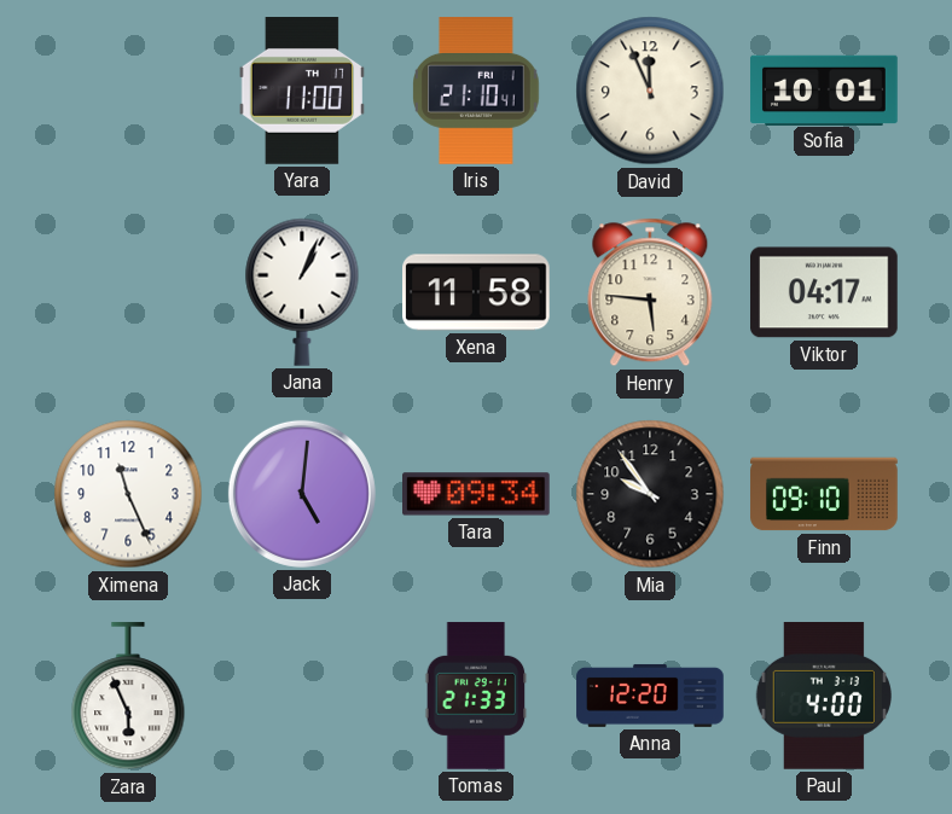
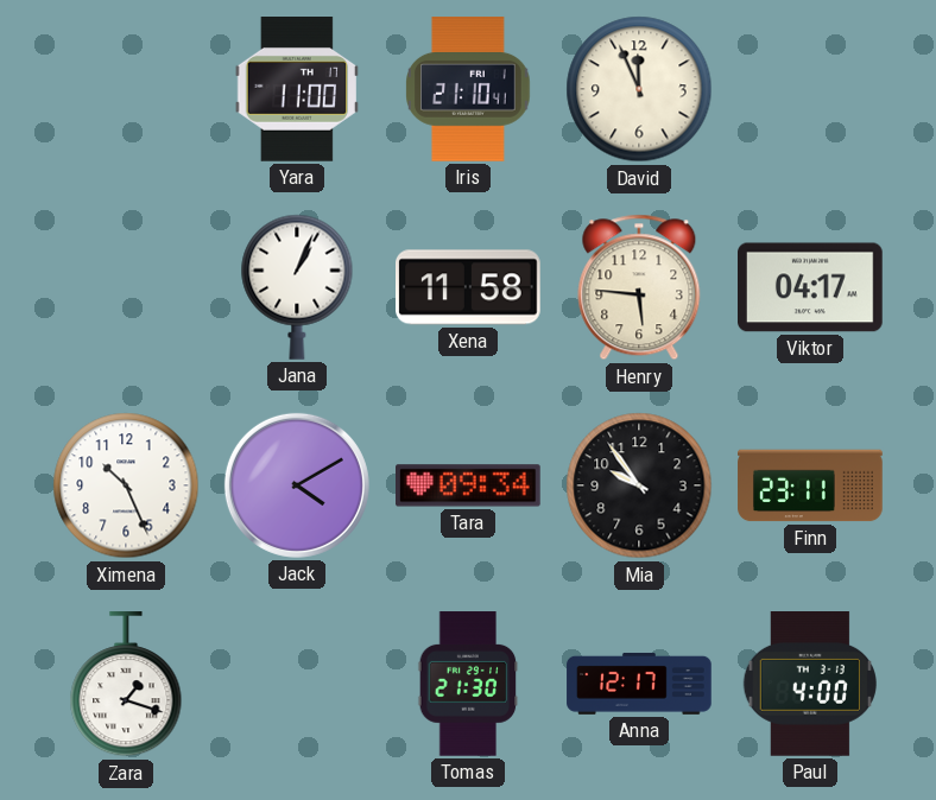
Sofia: 10:01 -> none (824, 89)
Ximena: 11:26 -> 10:26 (126, 485)
Jack: 5:01 -> 4:10 (297, 485)
Finn: 09:10 -> 23:11 (810, 485)
Zara: 5:56 -> 1:18 (126, 685)
Tomas: 21:33 -> 21:30 (468, 684)
Anna: 12:20 -> 12:17 (639, 684)
